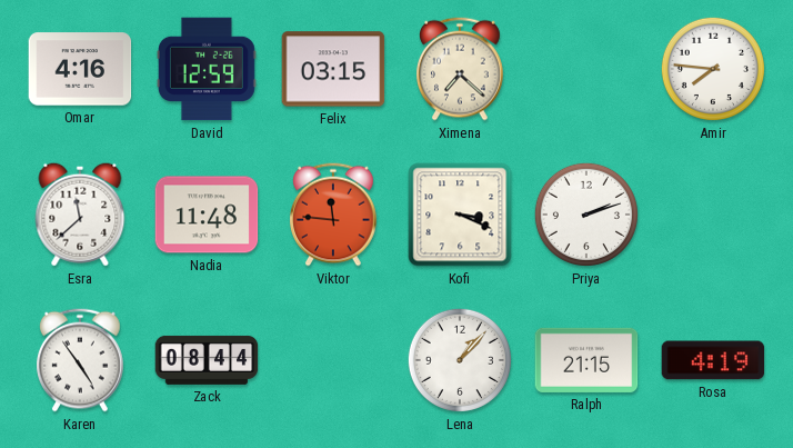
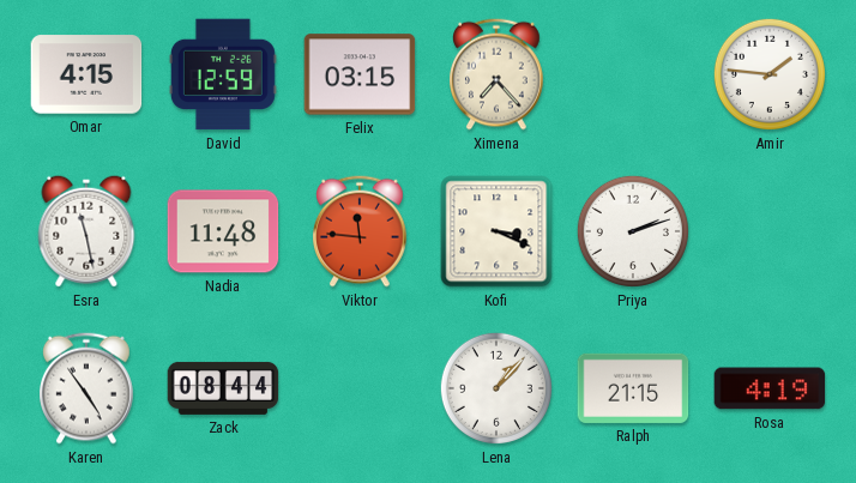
Omar: 4:16 -> 4:15 (86, 74)
Ximena: 7:22 -> 7:23 (498, 74)
Amir: 7:46 -> 1:46 (770, 74)
Esra: 11:38 -> 11:28 (86, 231)
